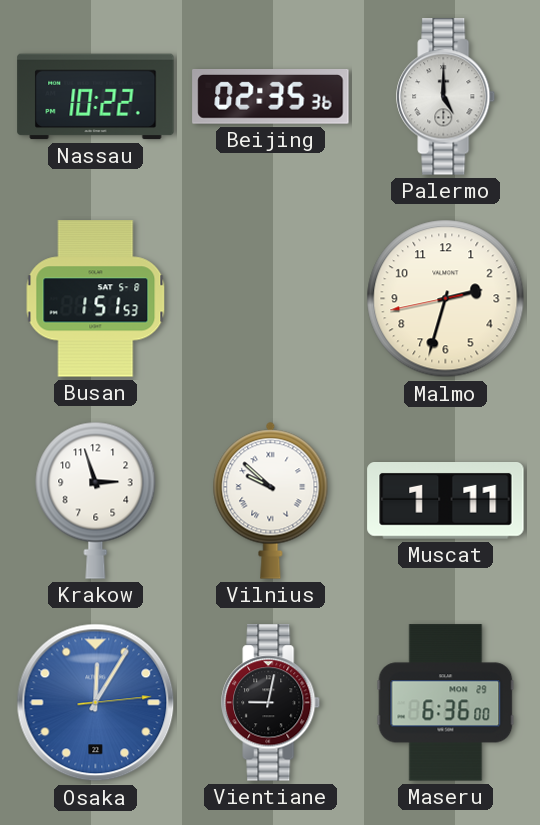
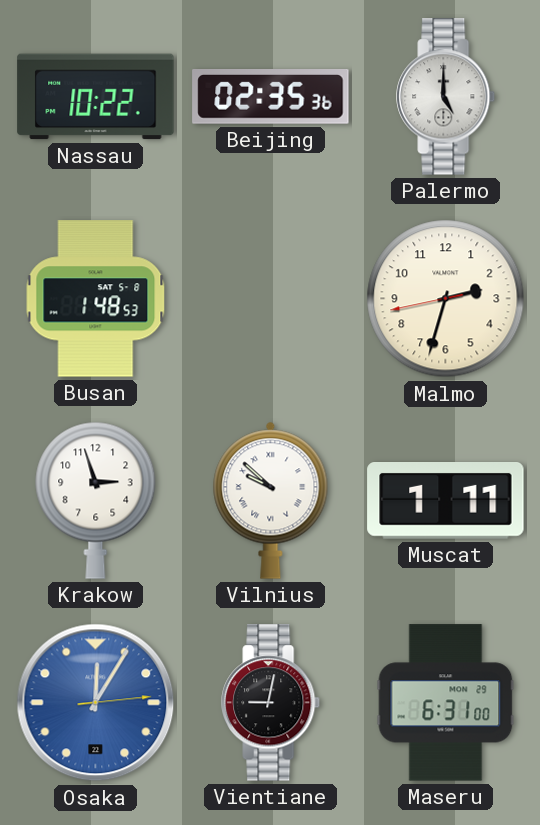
Busan: 1:51 -> 1:48 (96, 299)
Maseru: 6:36 -> 6:31 (446, 703)
